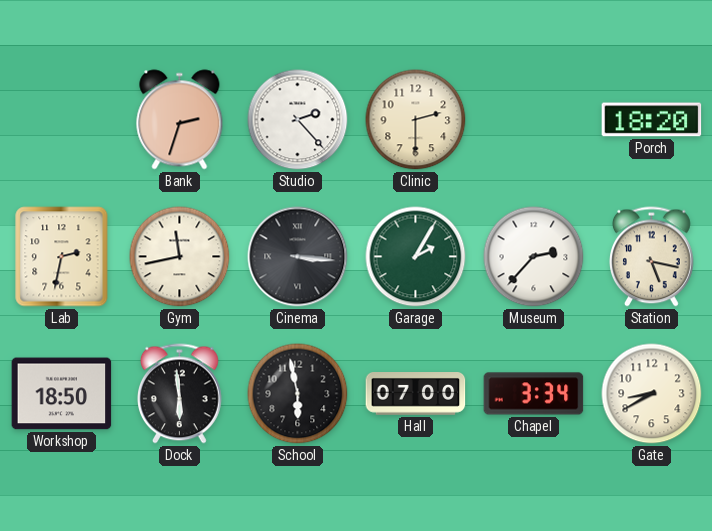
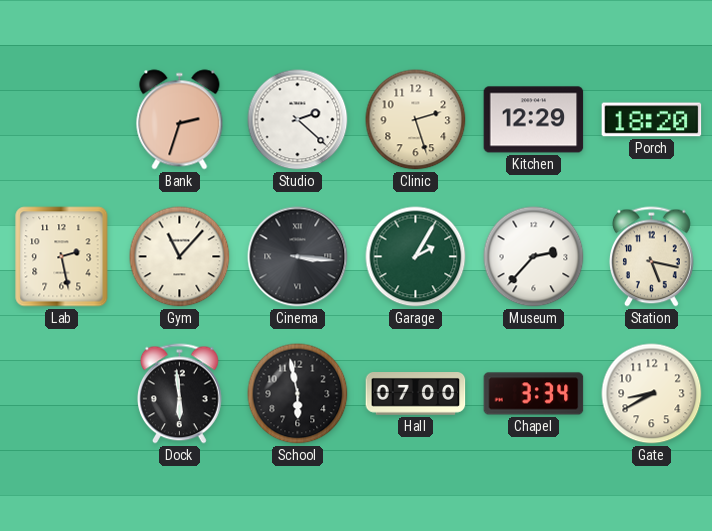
Studio: 2:23 -> 2:22 (298, 120)
Clinic: 2:30 -> 2:27 (416, 120)
Kitchen: none -> 12:29 (534, 120)
Lab: 2:32 -> 2:28 (62, 257)
Gym: 11:43 -> 11:07 (180, 257)
Workshop: 18:50 -> none (62, 394)
